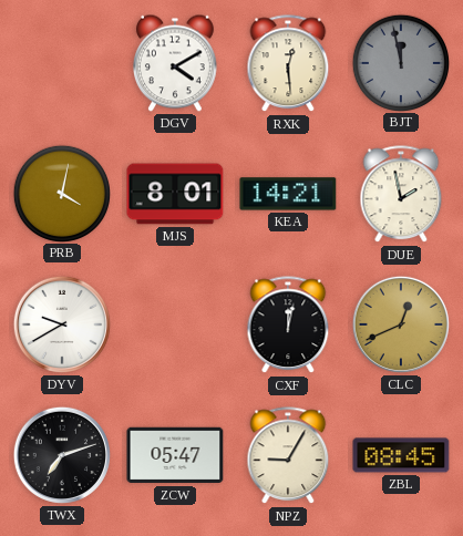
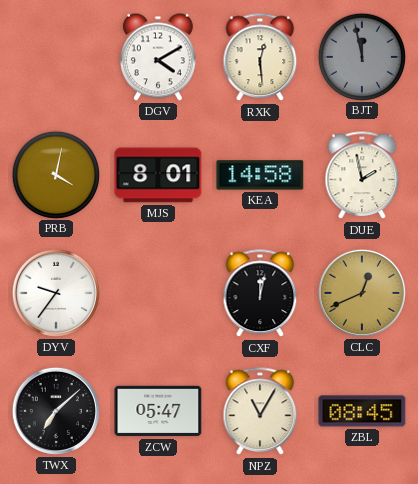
KEA: 14:21 -> 14:58 (260, 175)
DYV: 9:40 -> 9:36 (56, 293)
TWX: 7:12 -> 7:08 (56, 411)
NPZ: 9:05 -> 11:05 (260, 412)
